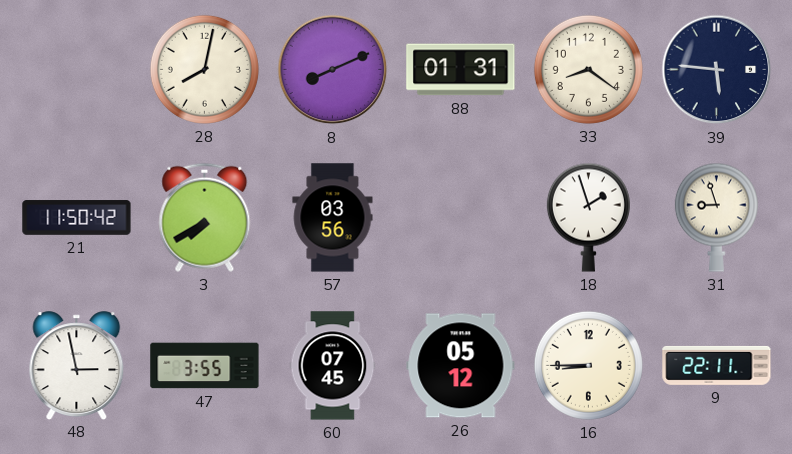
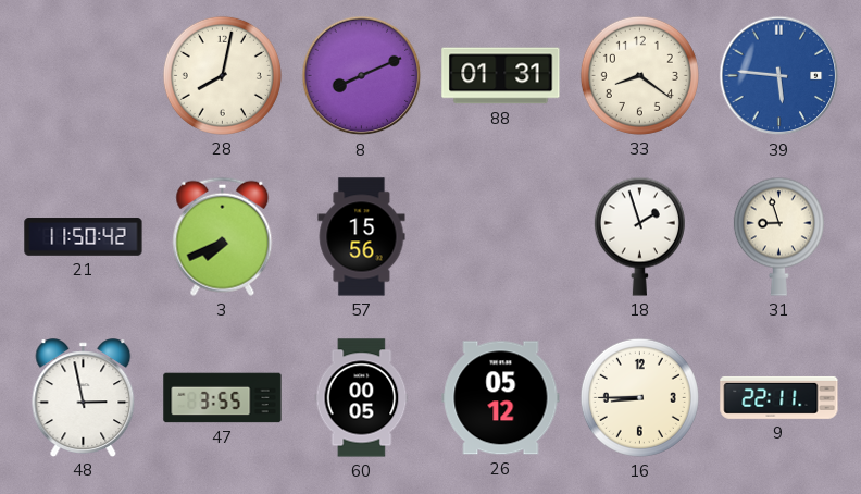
39 dial: navy -> blue (779, 76)
3: 7:40 -> 7:41 (223, 236)
57: 03:56 -> 15:56 (362, 237)
60: 07:45 -> 00:05 (362, 398)
